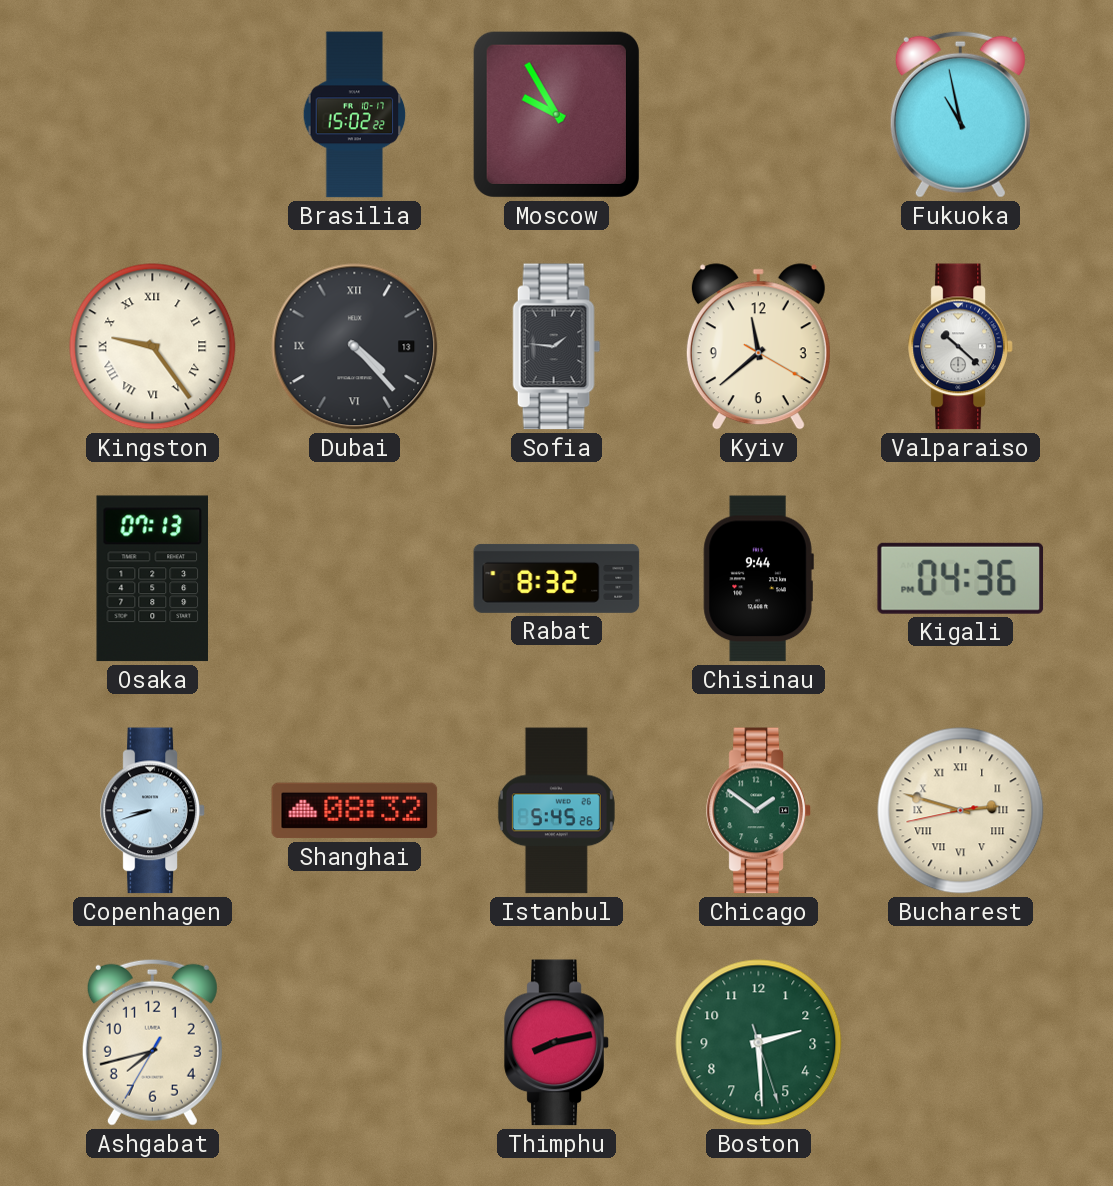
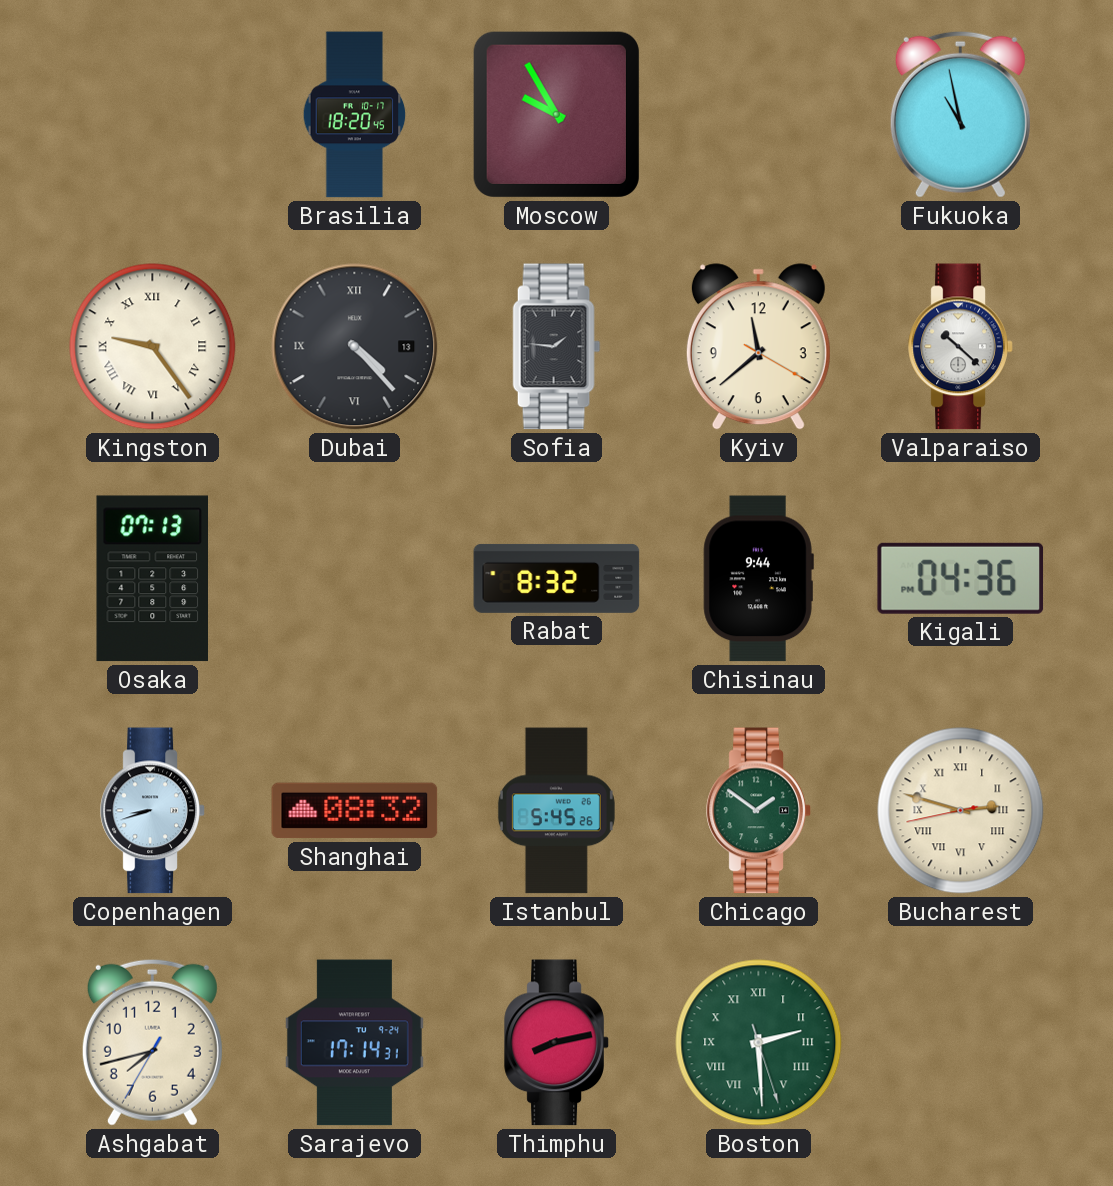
Brasilia: 15:02 -> 18:20 (355, 115)
Sarajevo: none -> 17:14 (354, 1043)
Boston numerals: Arabic -> Roman (759, 1043)
